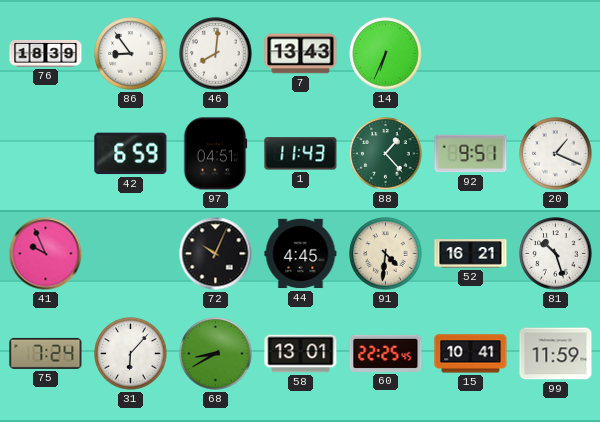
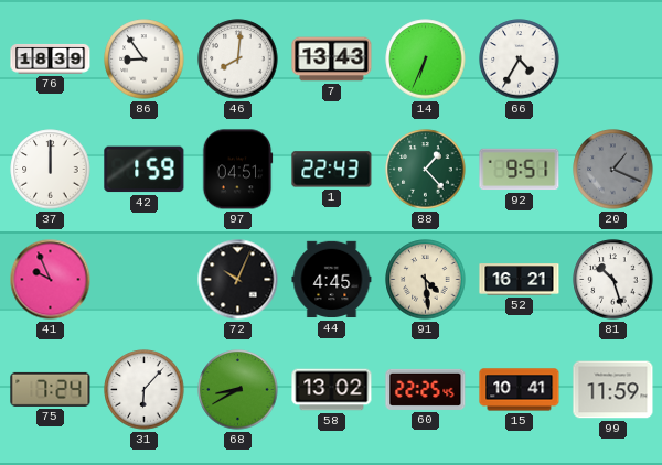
66: none -> 4:35 (520, 60)
37: none -> 12:00 (51, 170)
42: 6:59 -> 1:59 (145, 170)
1: 11:43 -> 22:43 (332, 170)
20 dial: white -> grey (613, 170)
91: 4:31 -> 4:29 (426, 280)
58: 13:01 -> 13:02 (332, 390)
